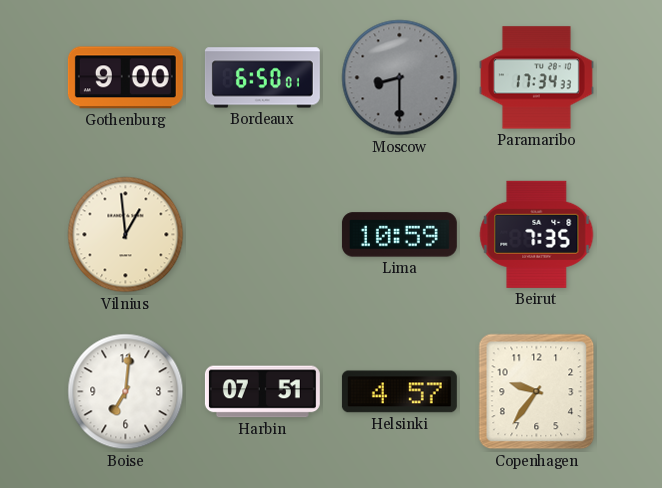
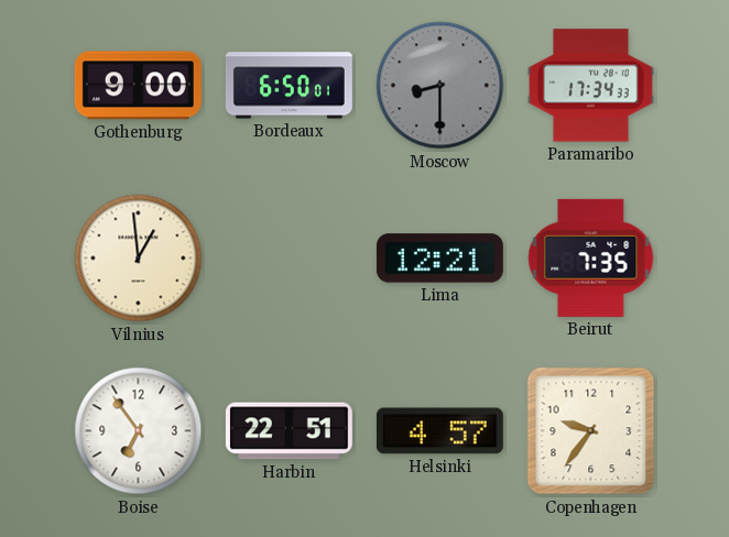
Lima: 10:59 -> 12:21 (439, 259)
Boise: 7:01 -> 6:54 (139, 431)
Harbin: 07:51 -> 22:51 (289, 431)
